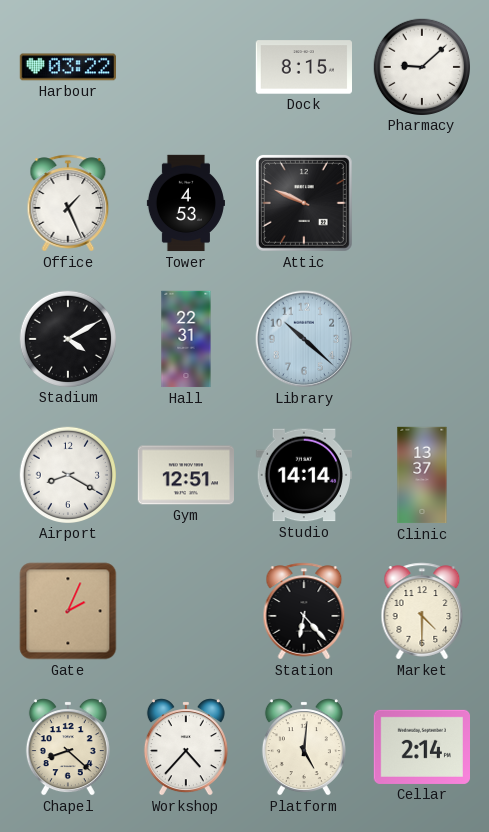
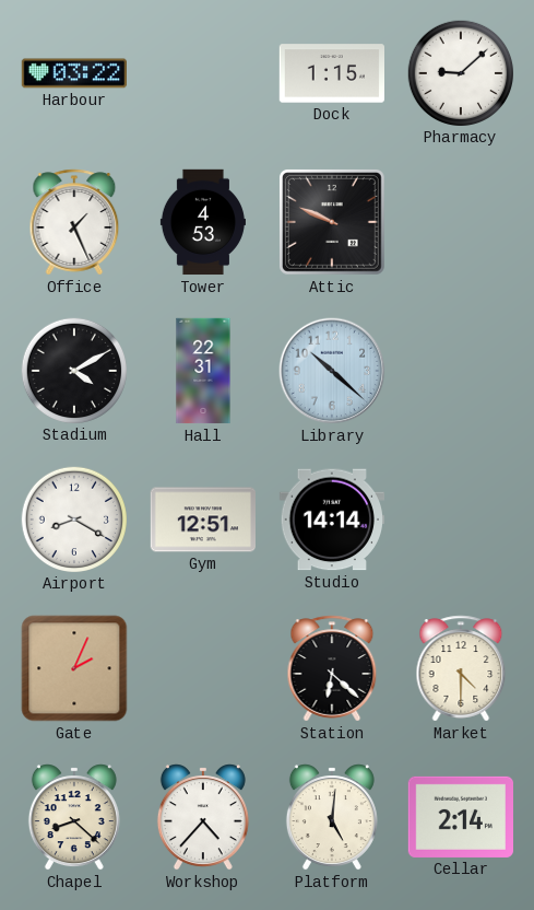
Dock: 8:15 -> 1:15 (331, 73)
Clinic: 13:37 -> none (422, 475)
Station: 6:23 -> 6:22 (332, 668)
